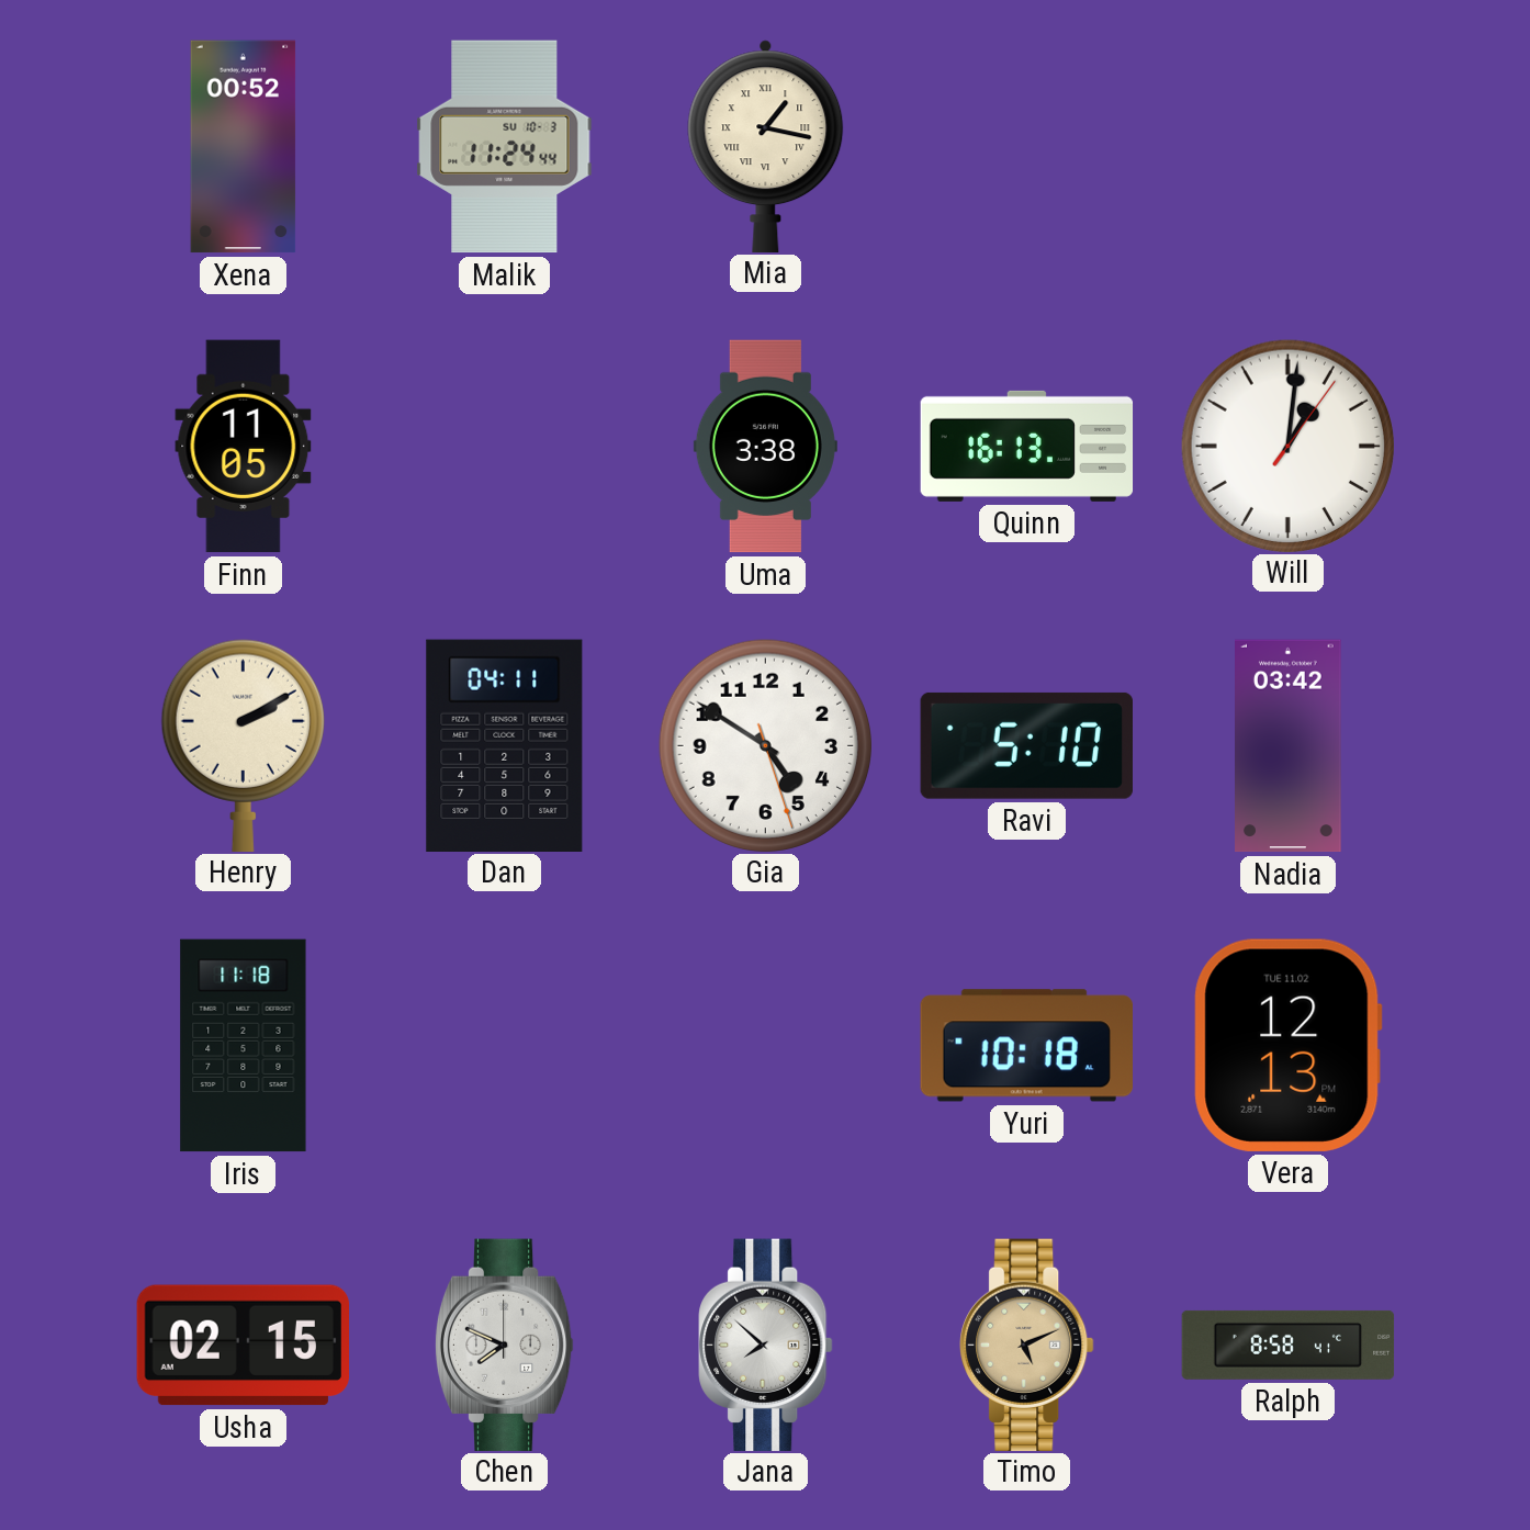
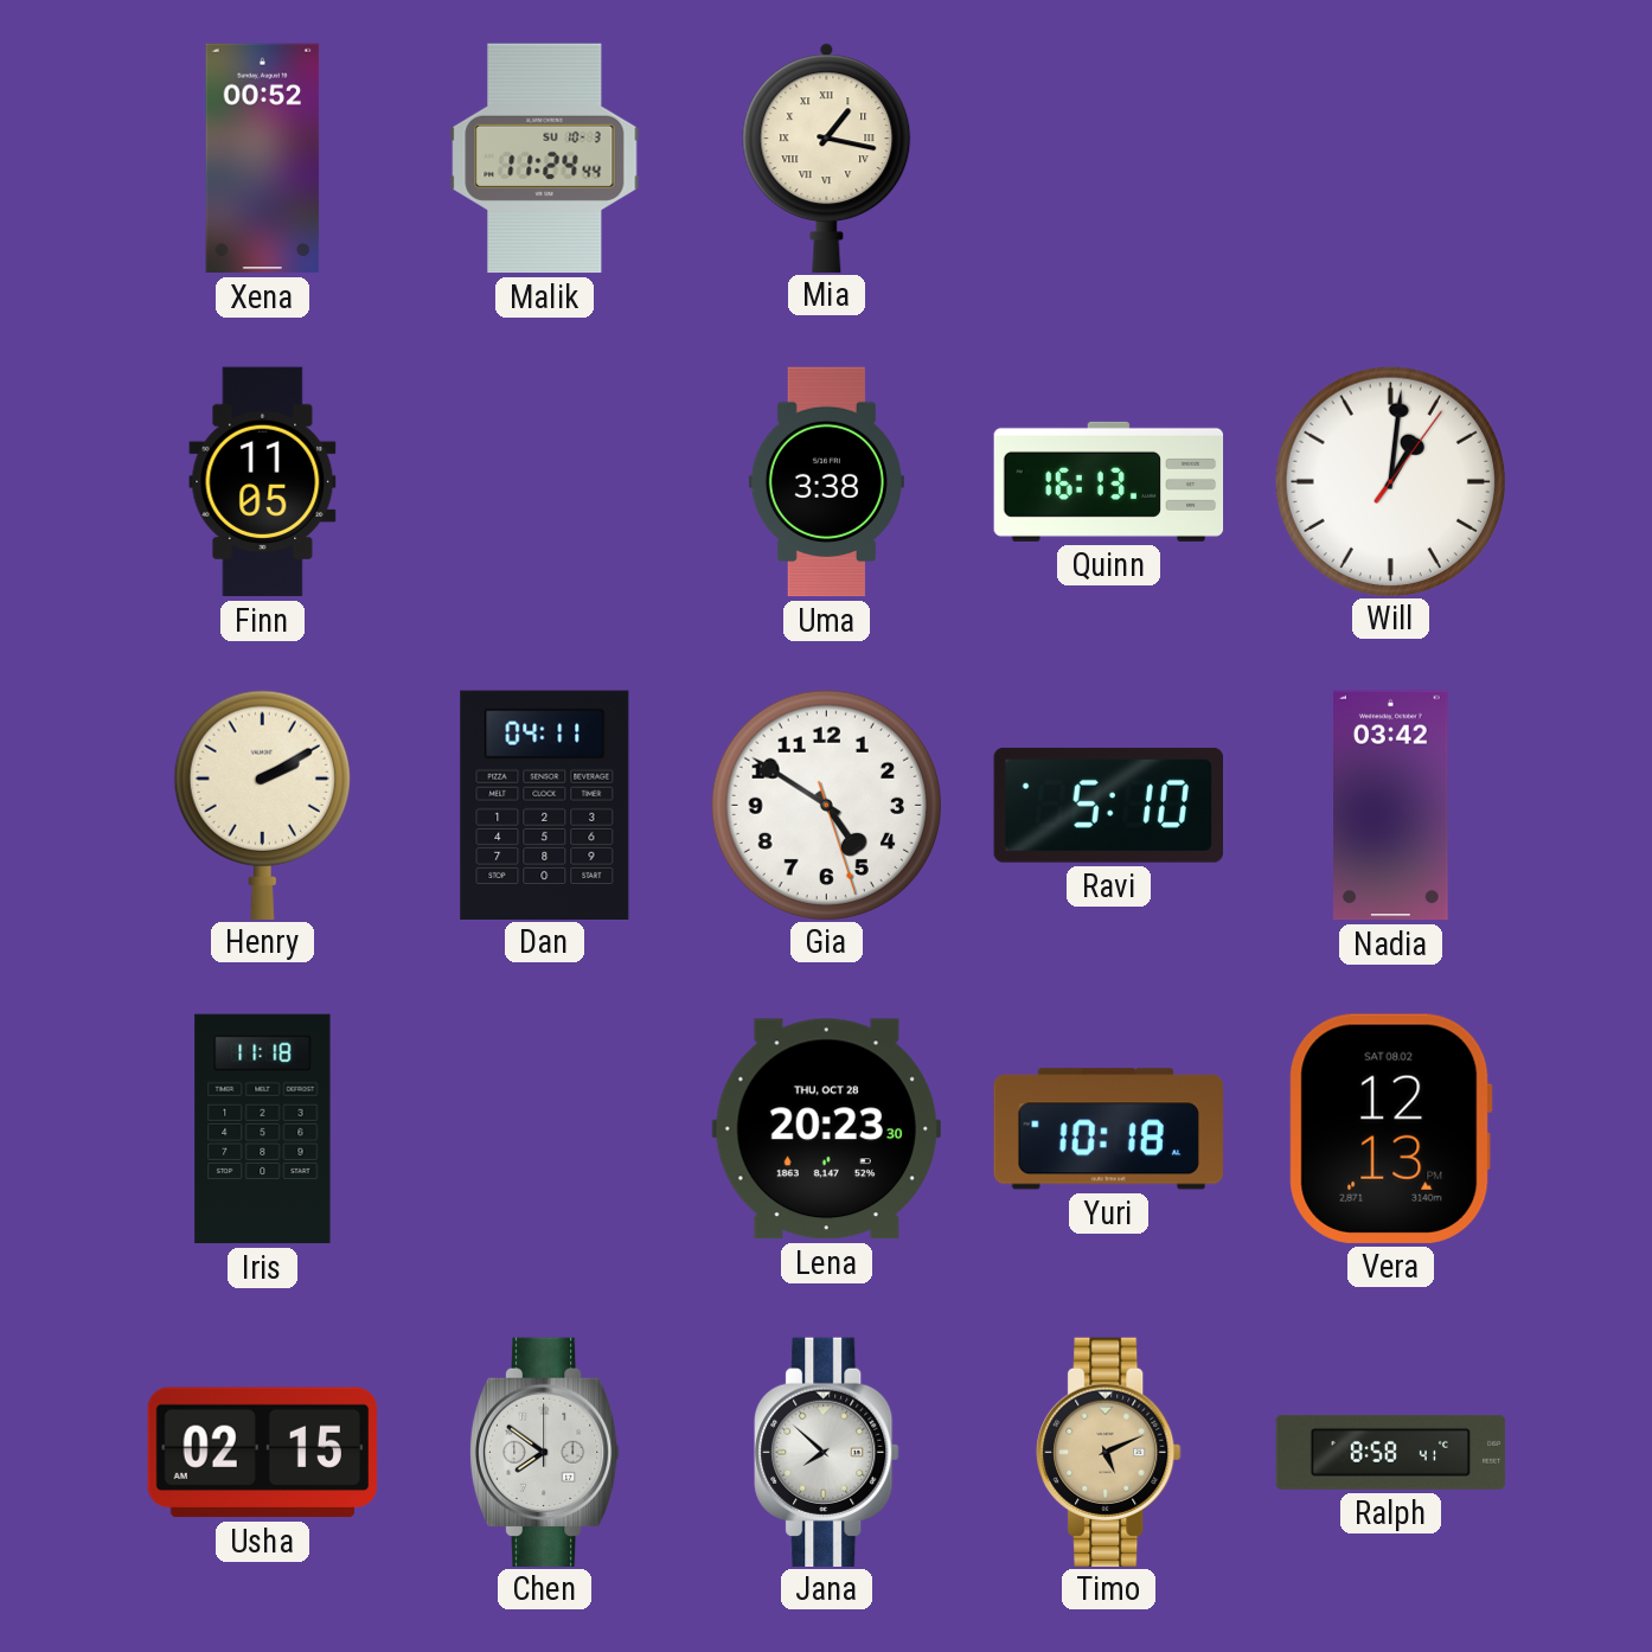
Lena: none -> 20:23 (826, 1129)
Vera date: TUE 11.02 -> SAT 08.02 (1390, 1128)
Chen: 7:49 -> 7:51 (544, 1452)
